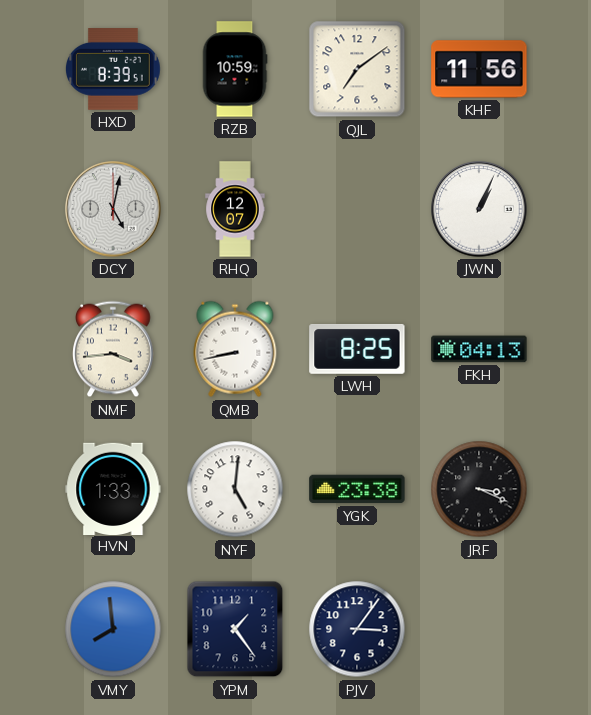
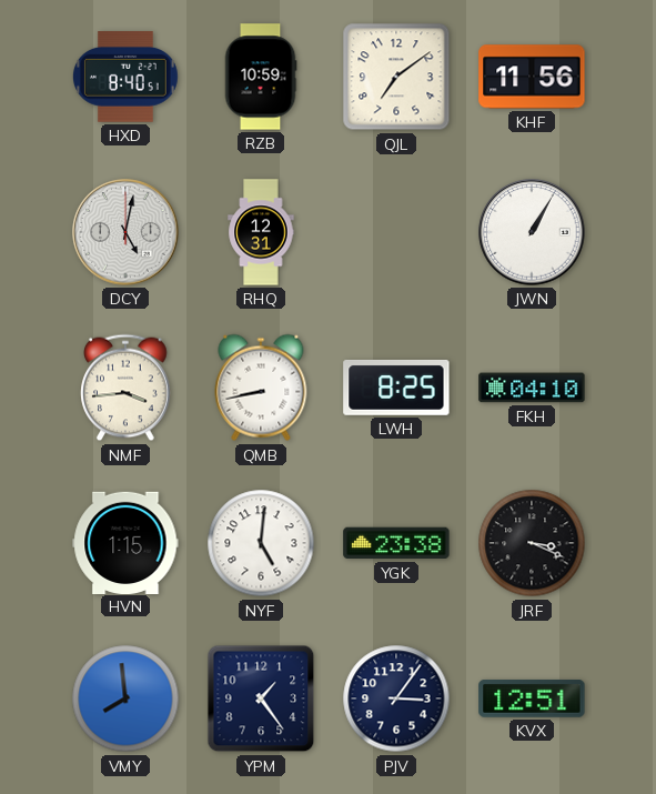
HXD: 8:39 -> 8:40 (125, 77)
RHQ: 12:07 -> 12:31 (261, 232)
JWN: 1:04 -> 1:05 (532, 232)
FKH: 04:13 -> 04:10 (532, 388)
HVN: 1:33 -> 1:15 (125, 542)
KVX: none -> 12:51 (532, 698)
